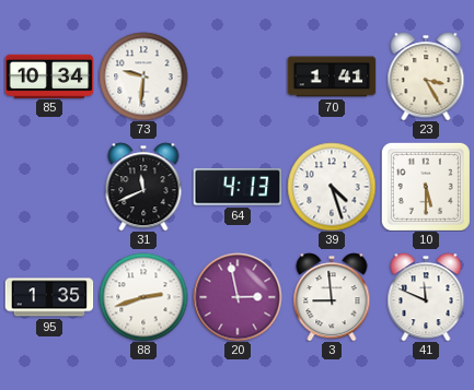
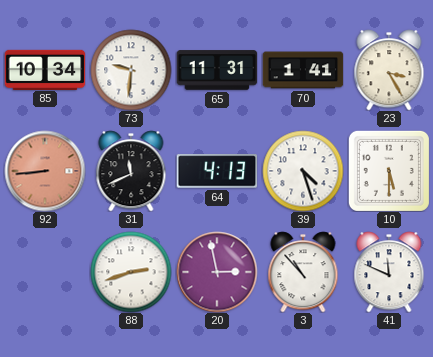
65: none -> 11:31 (217, 70)
92: none -> 8:44 (45, 171)
95: 1:35 -> none (49, 297)
3: 8:59 -> 10:53 (303, 272)
